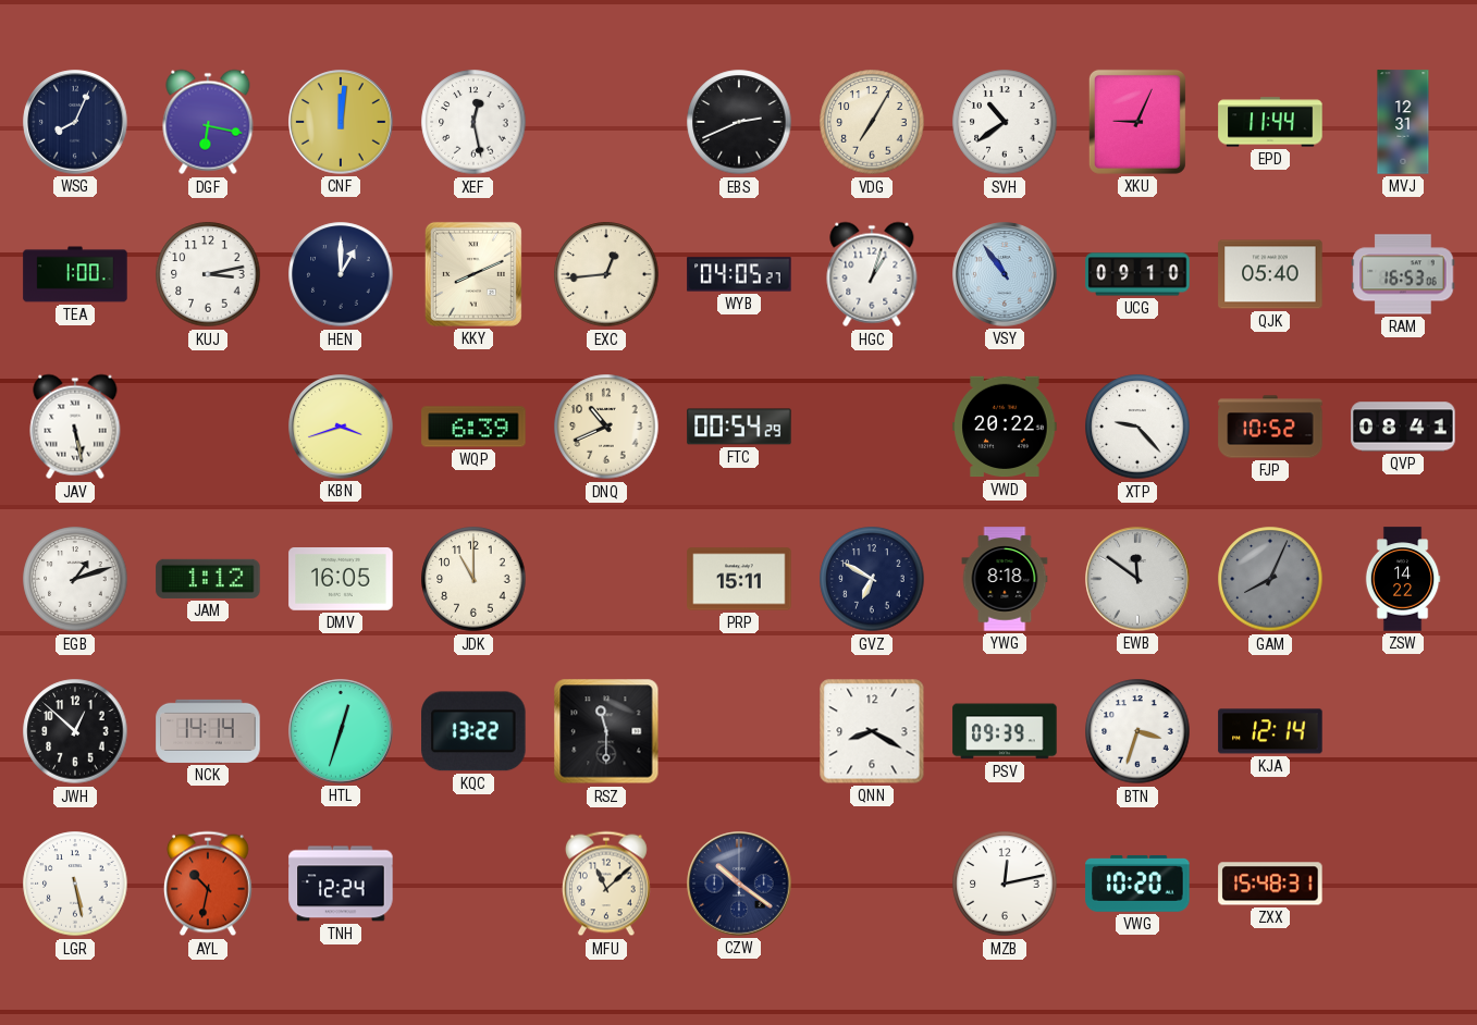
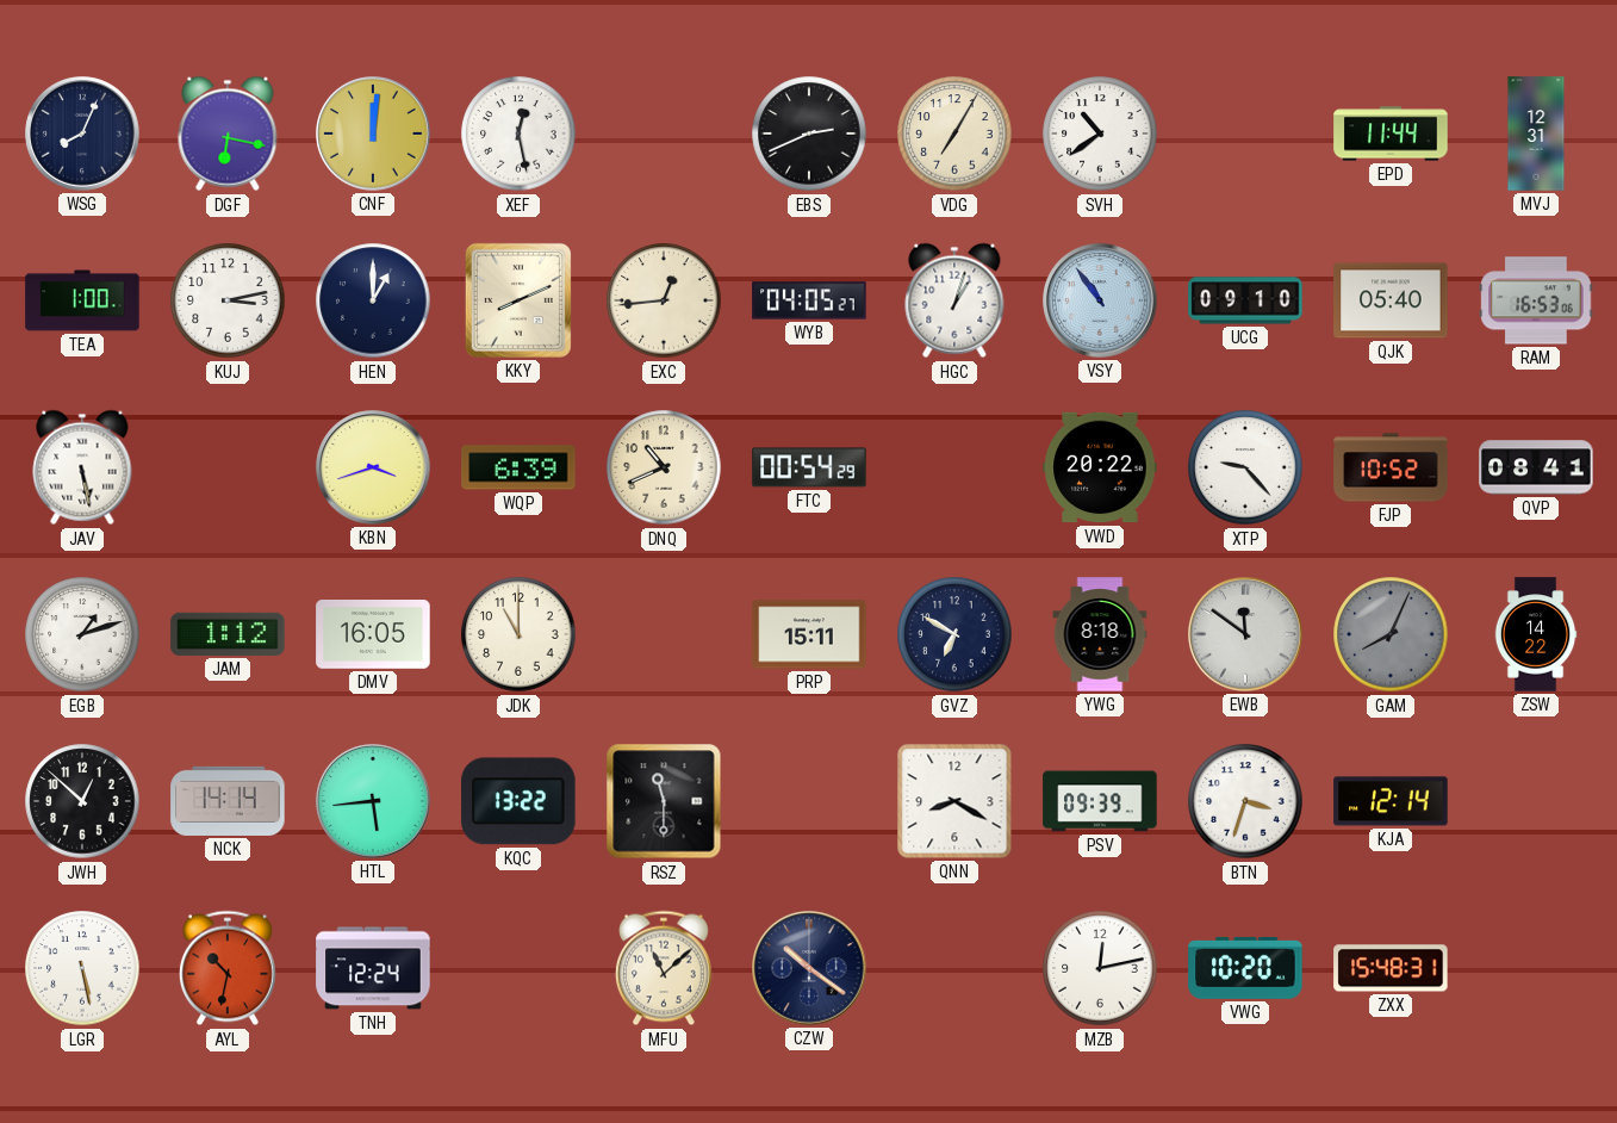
XKU: 9:04 -> none (1137, 122)
HTL: 12:33 -> 5:44 (373, 801)
